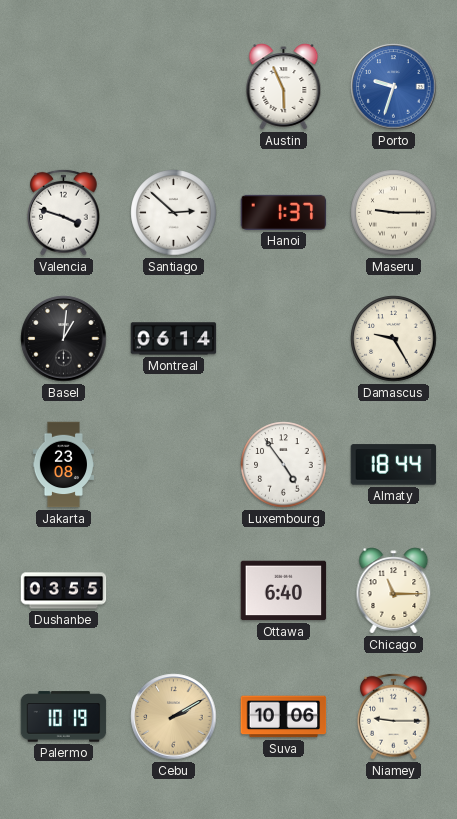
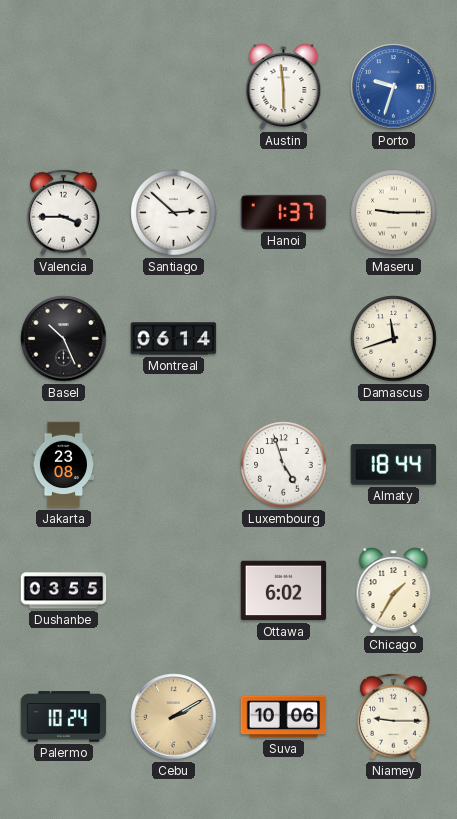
Austin: 5:56 -> 5:59 (284, 87)
Valencia: 3:48 -> 3:45 (64, 212)
Basel: 1:01 -> 10:26 (64, 339)
Damascus: 9:25 -> 11:42 (394, 339)
Luxembourg: 4:54 -> 4:57 (284, 465)
Ottawa: 6:40 -> 6:02 (284, 591)
Chicago: 11:15 -> 1:35 (394, 591)
Palermo: 10:19 -> 10:24 (64, 717)
